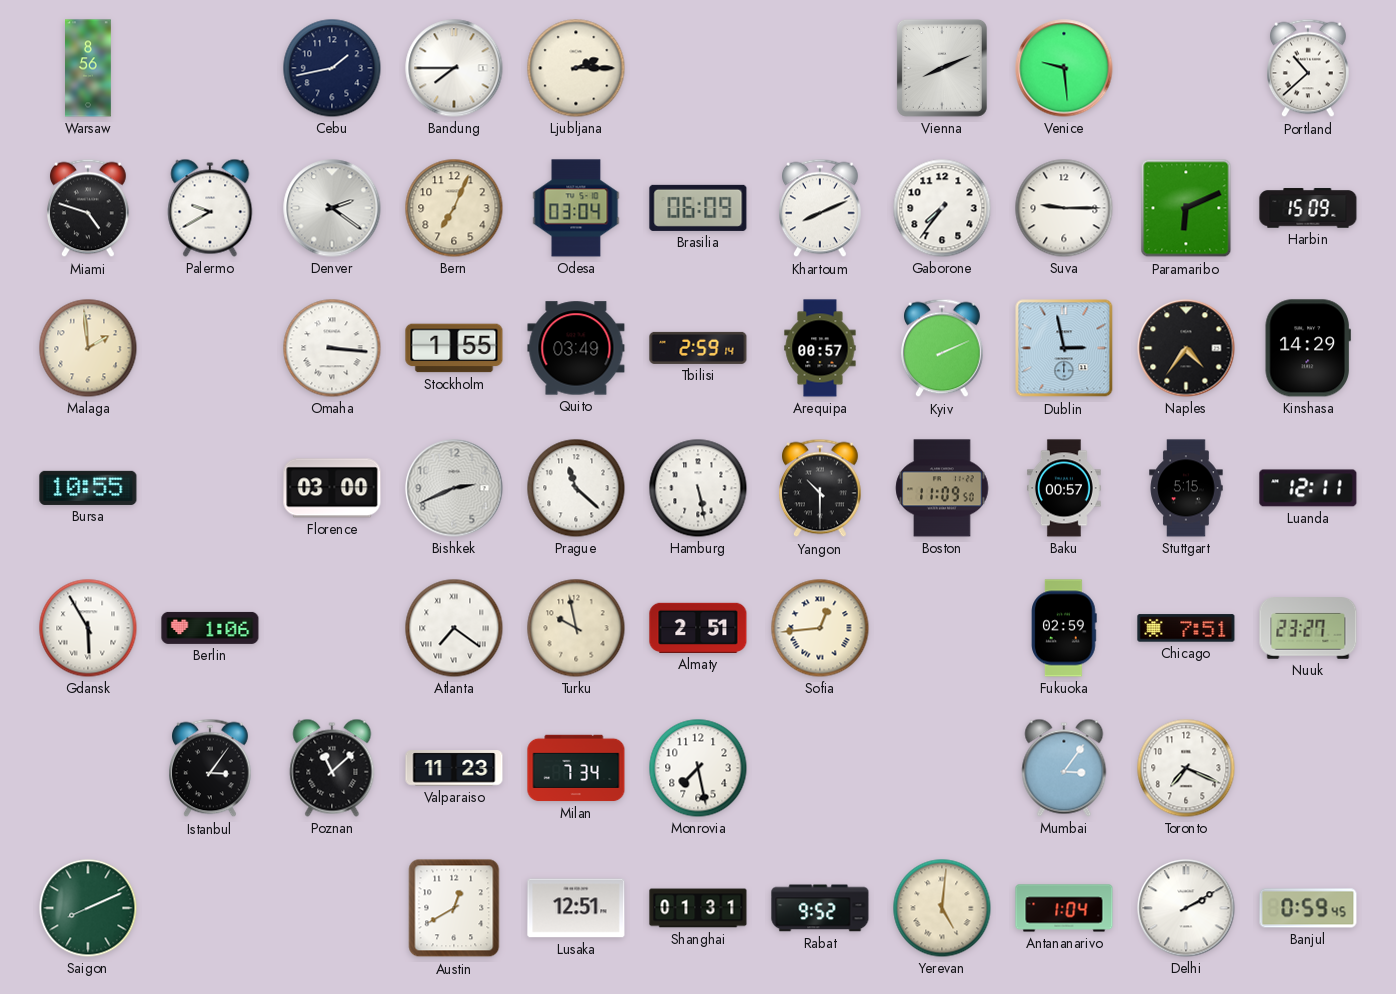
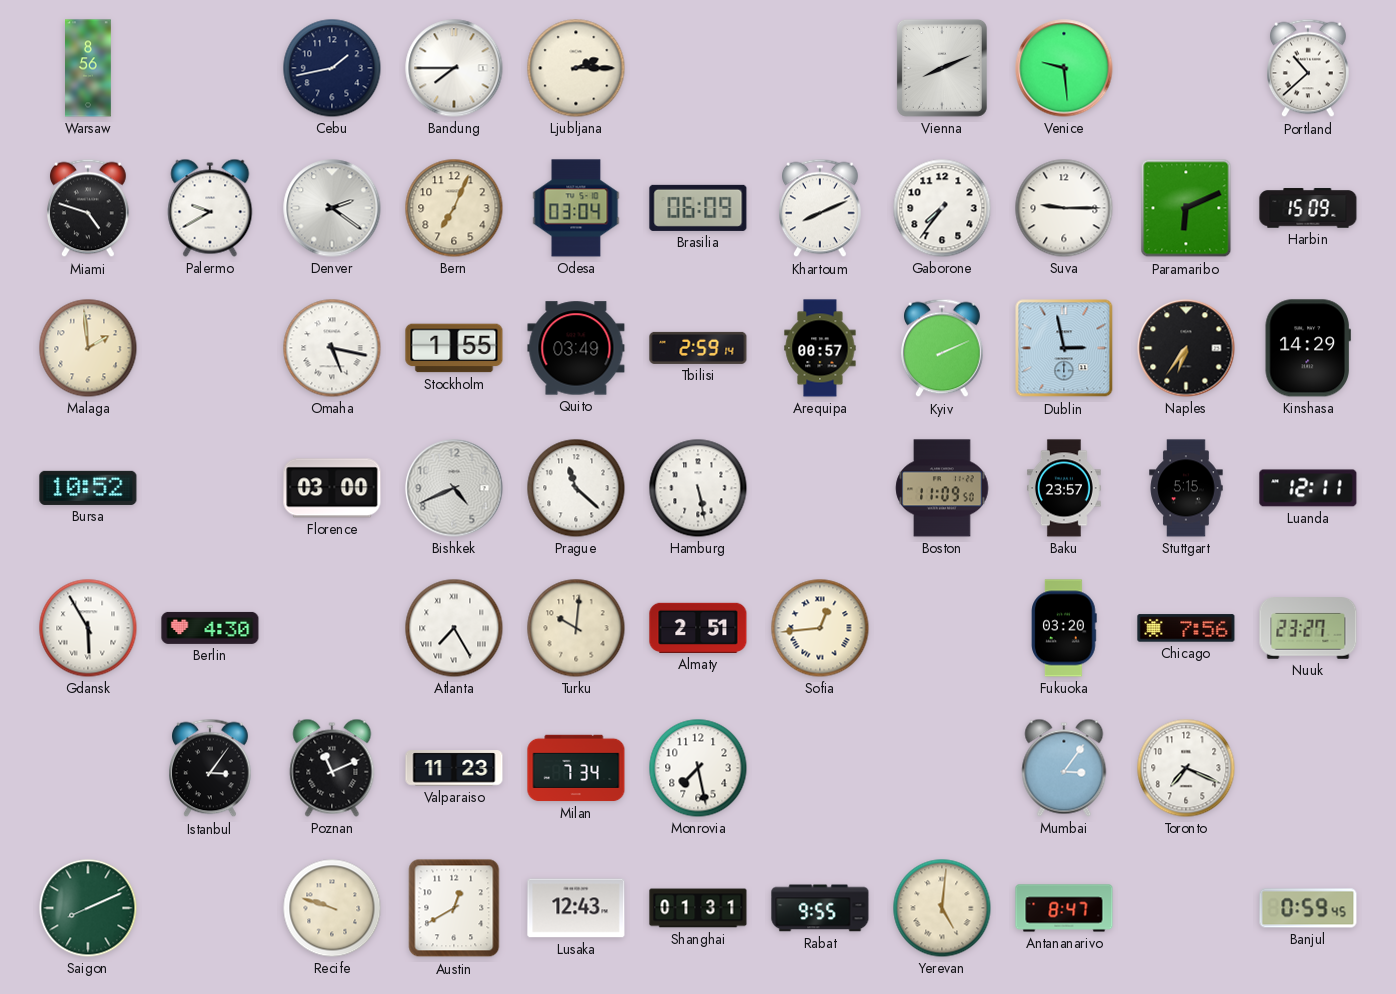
Omaha: 3:16 -> 5:17 (332, 348)
Naples: 4:36 -> 6:36 (1186, 348)
Bursa: 10:55 -> 10:52 (88, 488)
Bishkek: 2:41 -> 4:41 (454, 488)
Yangon: 10:30 -> none (821, 488)
Baku: 00:57 -> 23:57 (1064, 488)
Berlin: 1:06 -> 4:30 (210, 628)
Atlanta: 7:21 -> 7:25 (454, 628)
Turku: 9:58 -> 10:01 (576, 628)
Fukuoka: 02:59 -> 03:20 (1064, 628)
Chicago: 7:51 -> 7:56 (1186, 628)
Poznan: 11:08 -> 11:11 (332, 768)
Recife: none -> 9:48 (332, 908)
Lusaka: 12:51 -> 12:43 (576, 908)
Rabat: 9:52 -> 9:55 (820, 908)
Antananarivo: 1:04 -> 8:47 (1064, 908)
Delhi: 2:10 -> none (1186, 908)
